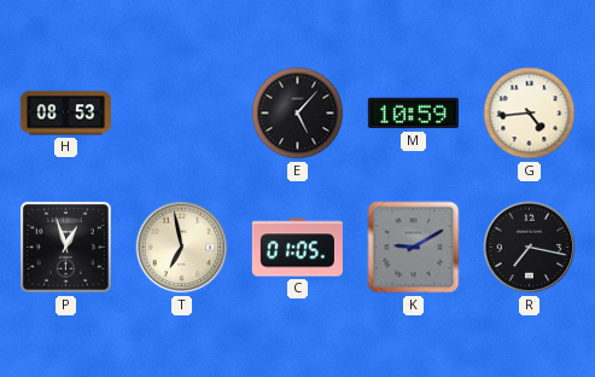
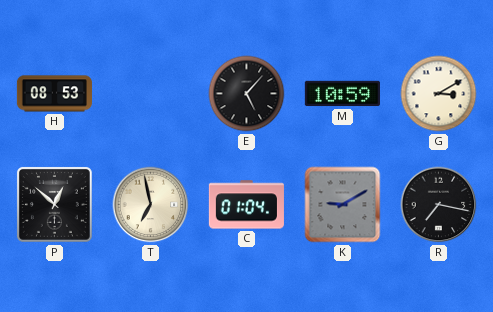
G: 4:44 -> 3:10 (439, 94)
P: 12:57 -> 12:52 (54, 204)
C: 01:05 -> 01:04 (246, 205)
